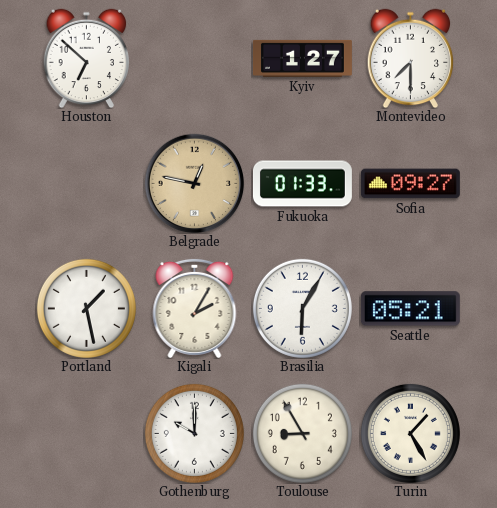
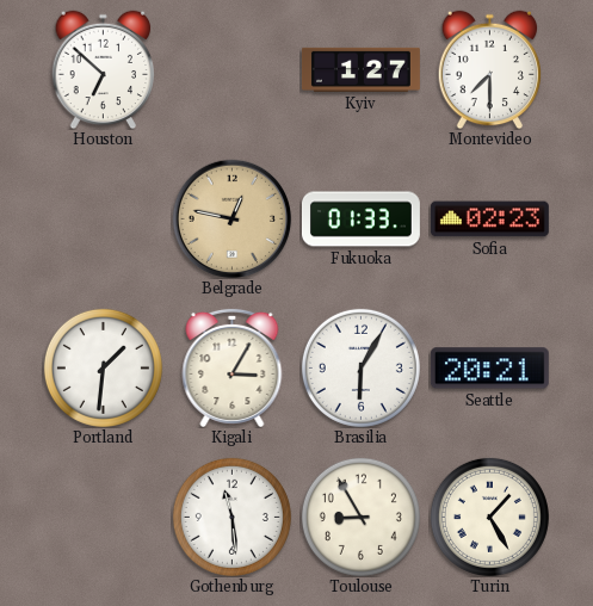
Sofia: 09:27 -> 02:23 (489, 219)
Portland: 1:28 -> 1:31 (103, 367)
Kigali: 2:05 -> 3:05 (233, 367)
Seattle: 05:21 -> 20:21 (489, 369)
Gothenburg: 10:00 -> 11:29 (231, 517)
